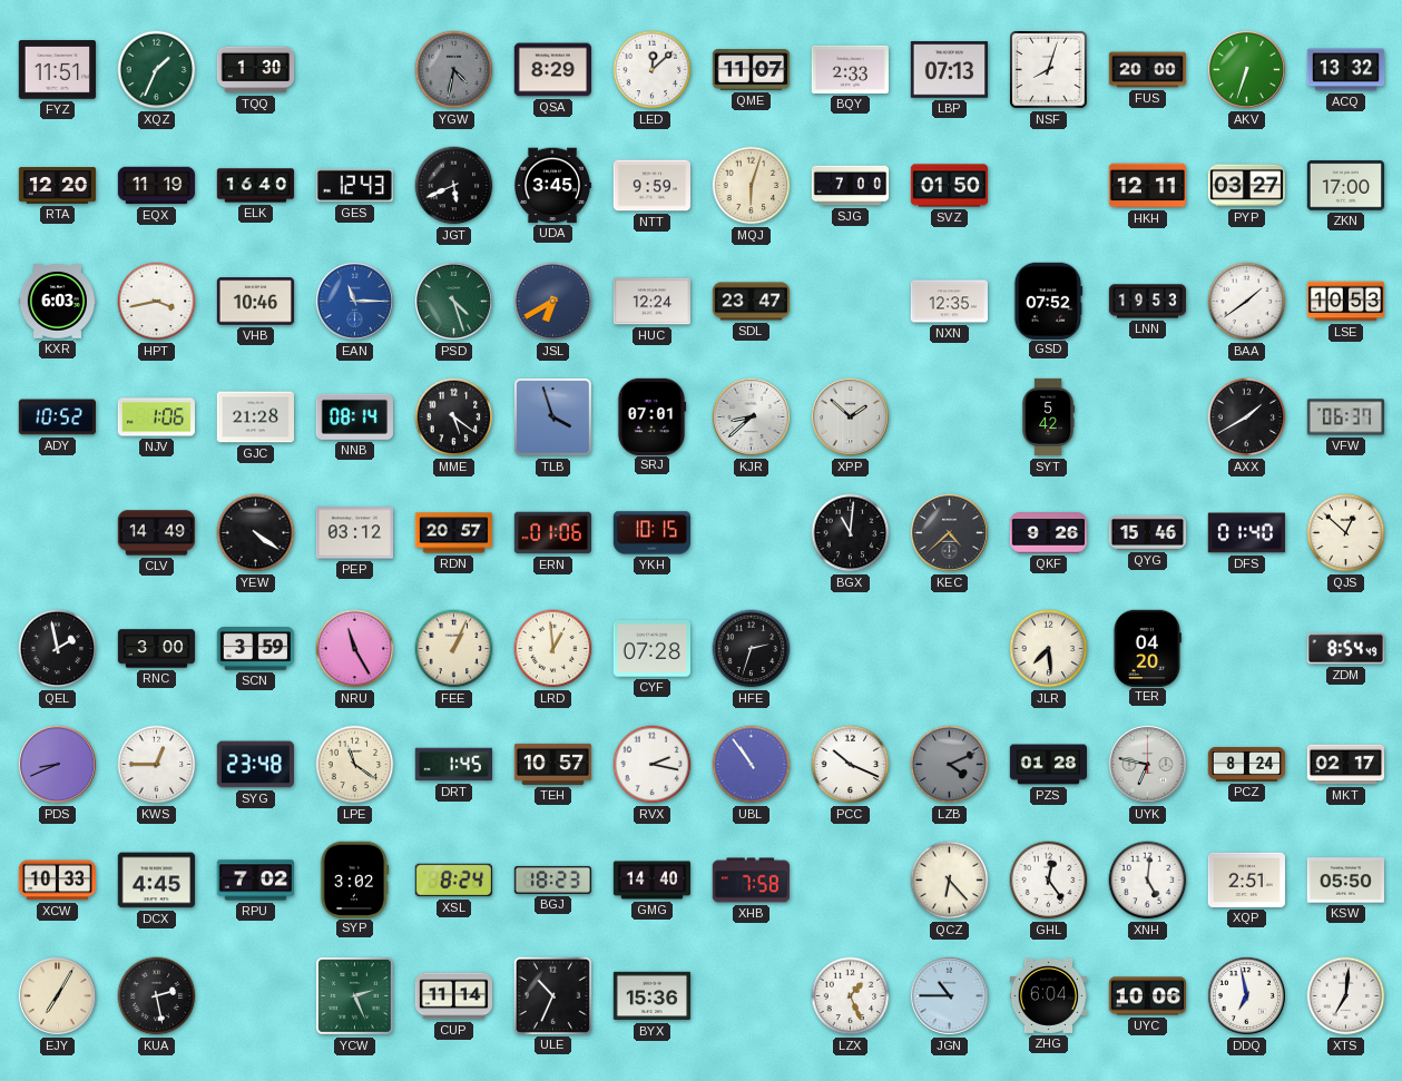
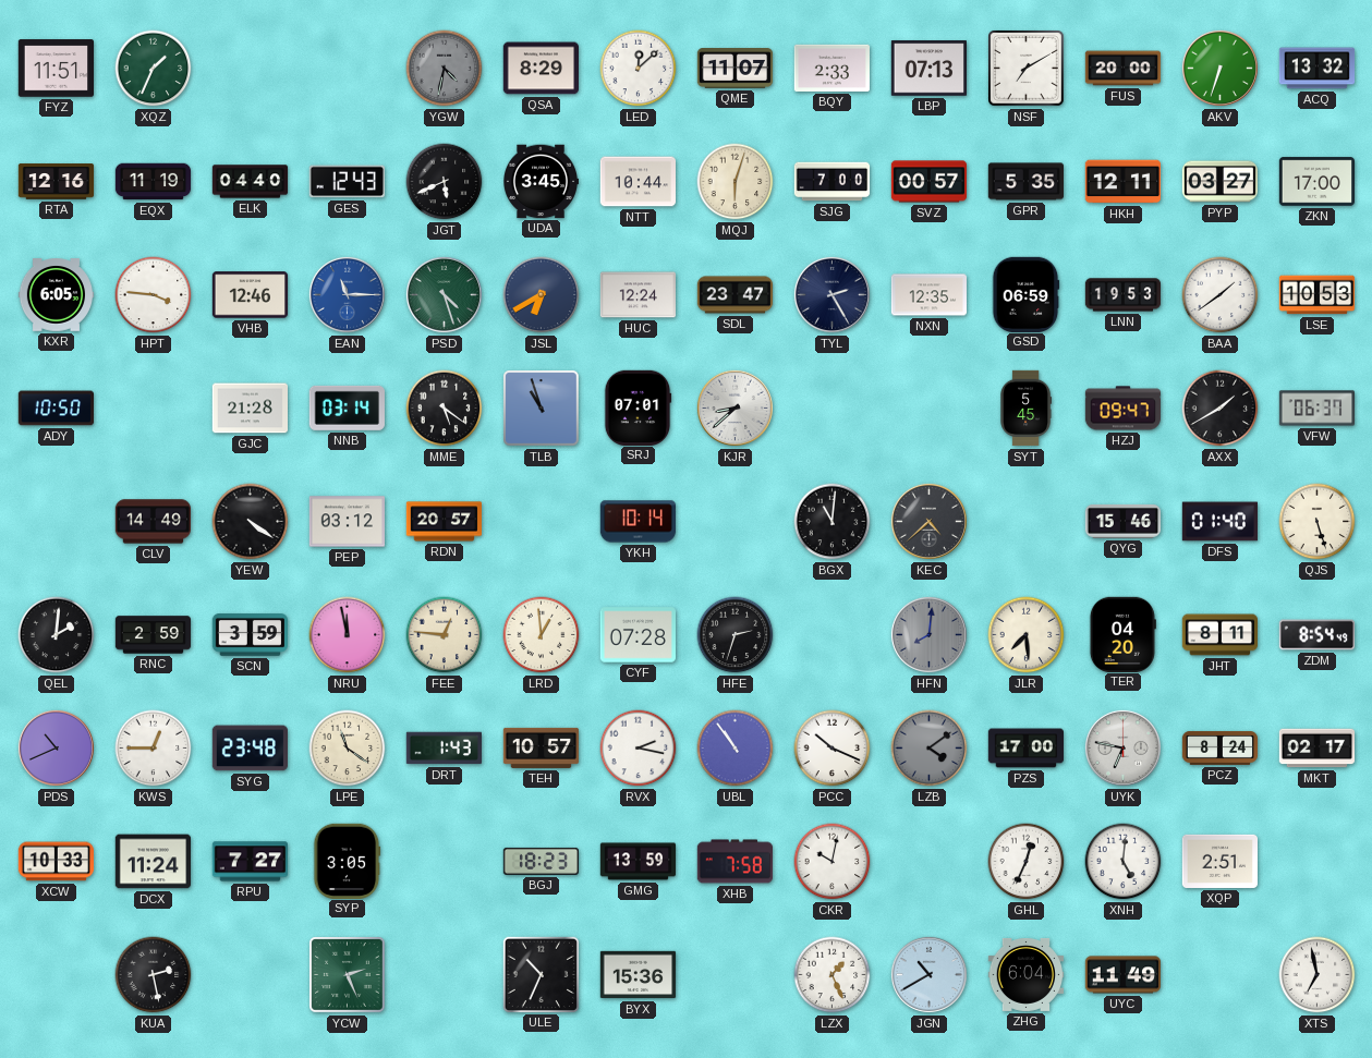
TQQ: 1:30 -> none (256, 70)
NSF: 8:03 -> 7:10 (1027, 69)
RTA: 12:20 -> 12:16 (57, 182)
ELK: 16:40 -> 04:40 (251, 182)
NTT: 9:59 -> 10:44 (638, 182)
SVZ: 01:50 -> 00:57 (930, 182)
GPR: none -> 5:35 (1025, 182)
KXR: 6:03 -> 6:05 (57, 295)
HPT: 3:43 -> 3:46 (154, 295)
VHB: 10:46 -> 12:46 (251, 295)
TYL: none -> 2:25 (831, 294)
GSD: 07:52 -> 06:59 (1025, 294)
ADY: 10:52 -> 10:50 (56, 409)
NJV: 1:06 -> none (157, 417)
NNB: 08:14 -> 03:14 (347, 408)
TLB: 3:57 -> 10:57 (542, 409)
XPP: 1:52 -> none (850, 416)
SYT: 5:42 -> 5:45 (1027, 409)
HZJ: none -> 09:47 (1124, 409)
ERN: 01:06 -> none (552, 533)
YKH: 10:15 -> 10:14 (638, 522)
QKF: 9:26 -> none (1048, 533)
QJS: 12:52 -> 5:27 (1318, 522)
QEL: 1:58 -> 2:01 (57, 635)
RNC: 3:00 -> 2:59 (154, 635)
NRU: 11:25 -> 11:58 (348, 635)
FEE: 1:04 -> 12:46 (445, 635)
HFN: none -> 8:01 (928, 634)
JHT: none -> 8:11 (1219, 635)
PDS: 8:41 -> 10:41 (56, 747)
DRT: 1:45 -> 1:43 (444, 749)
LZB: 4:11 -> 4:09 (930, 749)
PZS: 01:28 -> 17:00 (1027, 749)
DCX: 4:45 -> 11:24 (153, 862)
RPU: 7:02 -> 7:27 (250, 862)
SYP: 3:02 -> 3:05 (348, 861)
XSL: 8:24 -> none (453, 881)
GMG: 14:40 -> 13:59 (639, 862)
CKR: none -> 10:02 (833, 862)
QCZ: 6:23 -> none (950, 881)
GHL: 12:24 -> 12:34 (1027, 862)
KSW: 05:50 -> none (1345, 881)
EJY: 7:05 -> none (57, 995)
CUP: 11:14 -> none (453, 996)
JGN: 10:45 -> 10:40 (928, 974)
UYC: 10:06 -> 11:49 (1122, 975)
DDQ: 6:58 -> none (1246, 995)
XTS: 7:01 -> 6:58 (1318, 975)
